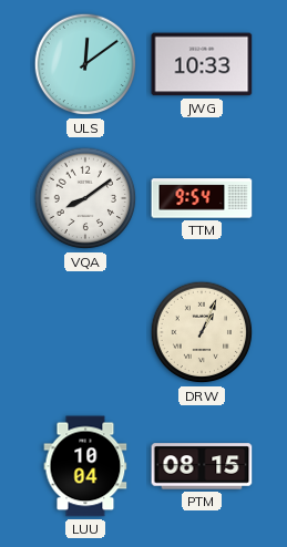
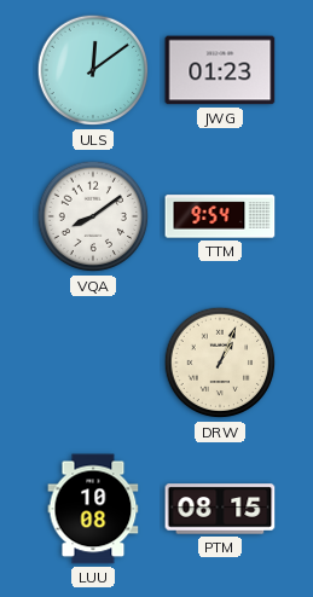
JWG: 10:33 -> 01:23 (220, 70)
LUU: 10:04 -> 10:08 (93, 509)
